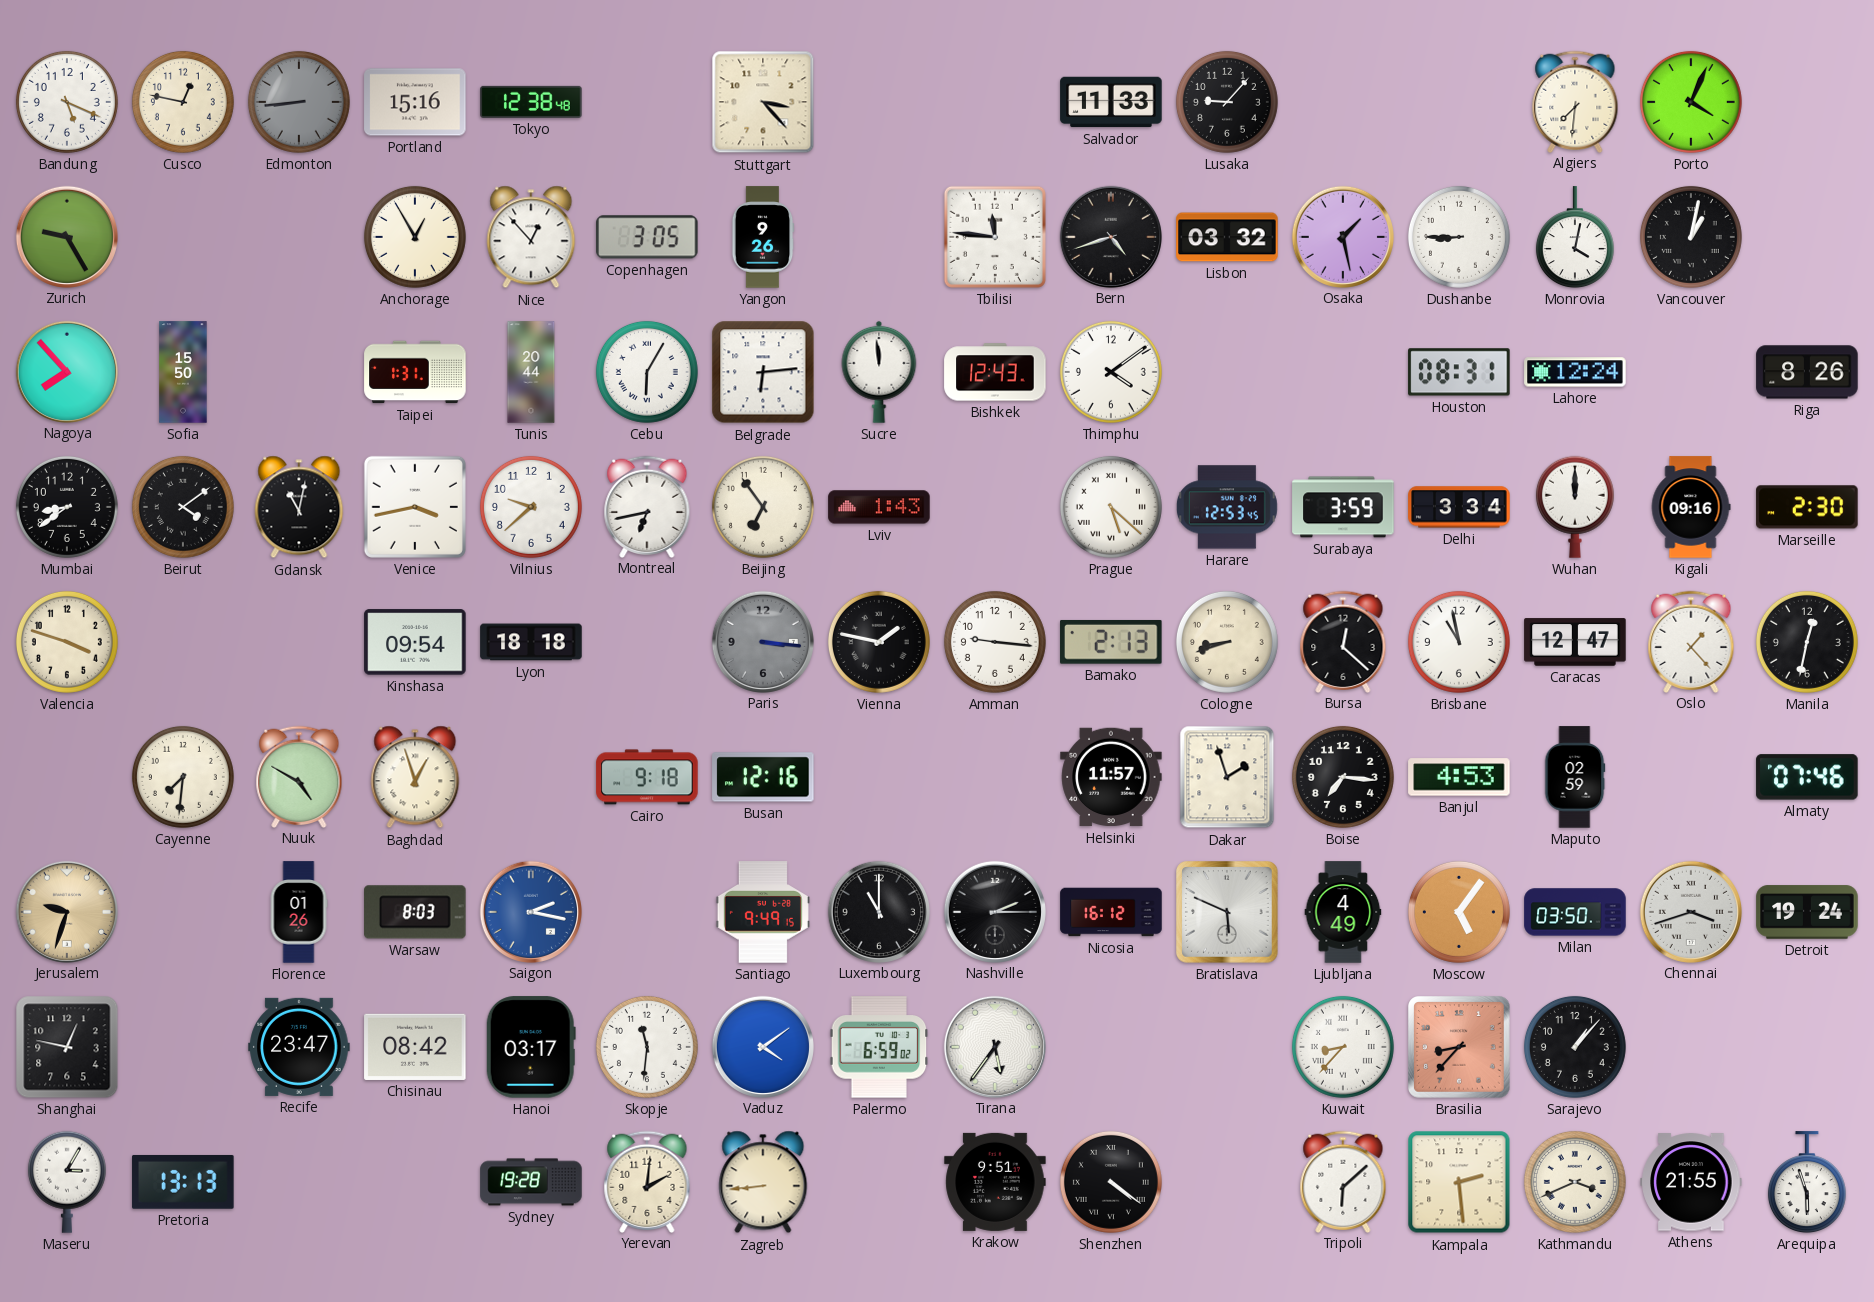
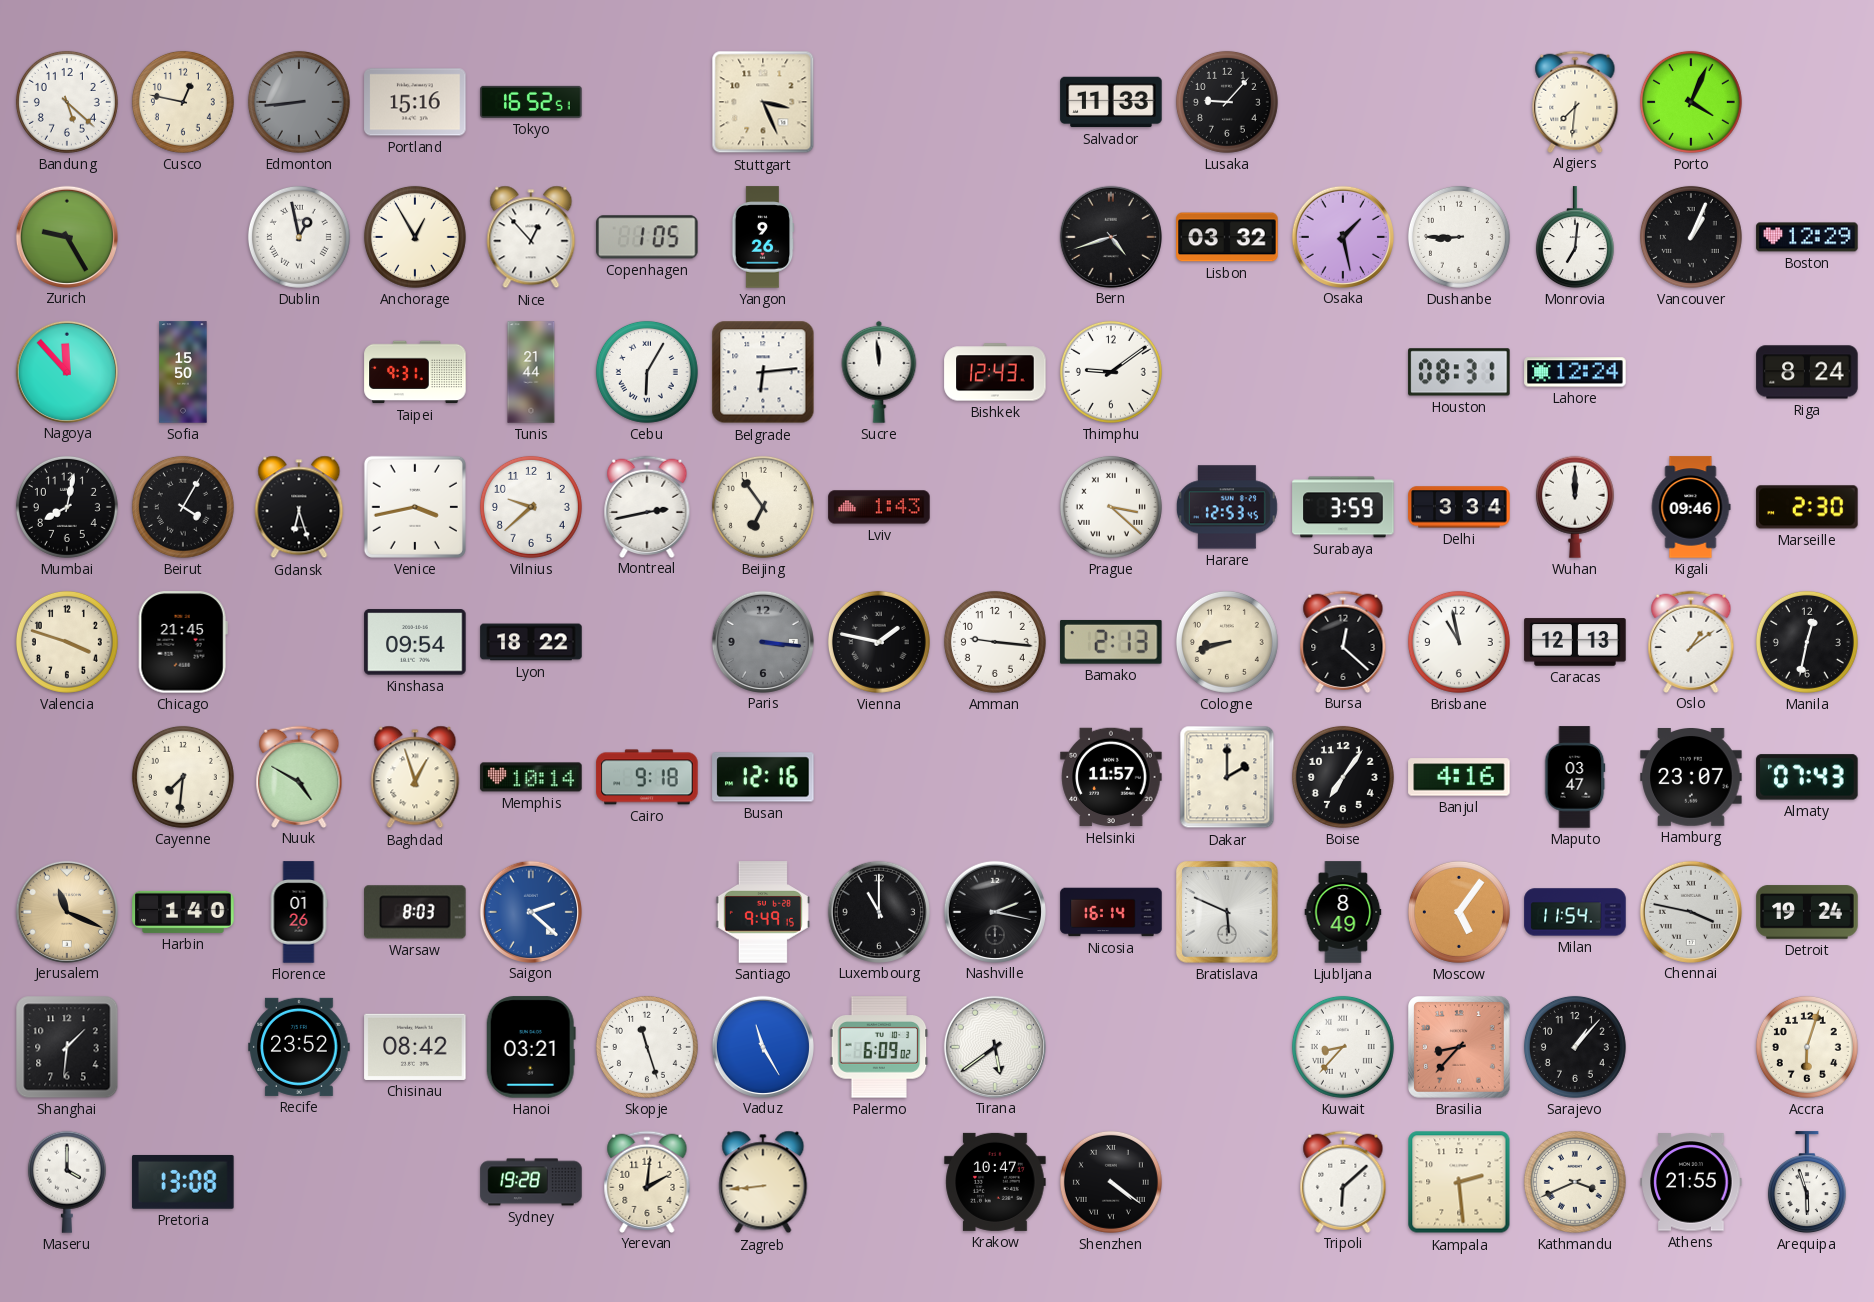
Bandung: 5:19 -> 5:22 (67, 102)
Tokyo: 12:38 -> 16:52 (531, 102)
Stuttgart: 3:23 -> 3:26 (763, 102)
Dublin: none -> 12:58 (299, 237)
Copenhagen: 3:05 -> 1:05 (647, 237)
Tbilisi: 11:46 -> none (995, 237)
Monrovia: 4:02 -> 7:01 (1575, 237)
Vancouver: 1:02 -> 1:04 (1691, 237)
Boston: none -> 12:29 (1807, 237)
Nagoya: 7:53 -> 11:53 (66, 371)
Taipei: 1:31 -> 9:31 (415, 372)
Tunis: 20:44 -> 21:44 (531, 372)
Thimphu: 4:09 -> 9:09 (1111, 372)
Riga: 8:26 -> 8:24 (1807, 372)
Mumbai: 8:39 -> 8:02 (67, 507)
Beirut: 4:09 -> 4:05 (183, 507)
Gdansk: 11:02 -> 6:27 (299, 507)
Montreal: 6:43 -> 2:43 (647, 506)
Prague: 5:22 -> 3:22 (1111, 507)
Kigali: 09:16 -> 09:46 (1691, 507)
Chicago: none -> 21:45 (183, 642)
Lyon: 18:18 -> 18:22 (531, 642)
Caracas: 12:47 -> 12:13 (1575, 642)
Oslo: 1:23 -> 1:09 (1691, 641)
Memphis: none -> 10:14 (531, 777)
Dakar: 1:57 -> 2:00 (1227, 777)
Boise: 7:16 -> 7:06 (1343, 777)
Banjul: 4:53 -> 4:16 (1459, 777)
Maputo: 02:59 -> 03:47 (1575, 777)
Hamburg: none -> 23:07 (1691, 778)
Almaty: 07:46 -> 07:43 (1807, 777)
Jerusalem: 9:33 -> 11:19 (66, 911)
Harbin: none -> 1:40 (183, 912)
Saigon: 2:17 -> 2:22 (530, 911)
Nashville: 2:15 -> 2:17 (994, 911)
Nicosia: 16:12 -> 16:14 (1111, 912)
Ljubljana: 4:49 -> 8:49 (1343, 912)
Milan: 03:50 -> 11:54 (1575, 912)
Chennai: 3:42 -> 3:47 (1690, 911)
Shanghai: 12:47 -> 1:31 (67, 1047)
Recife: 23:47 -> 23:52 (299, 1047)
Hanoi: 03:17 -> 03:21 (531, 1047)
Skopje: 11:31 -> 11:27 (647, 1047)
Vaduz: 4:09 -> 11:25 (762, 1046)
Palermo: 6:59 -> 6:09 (879, 1047)
Tirana: 5:36 -> 5:39 (994, 1046)
Accra: none -> 6:03 (1807, 1047)
Maseru: 3:05 -> 4:00 (67, 1182)
Pretoria: 13:13 -> 13:08 (183, 1182)
Krakow: 9:51 -> 10:47 (995, 1182)
